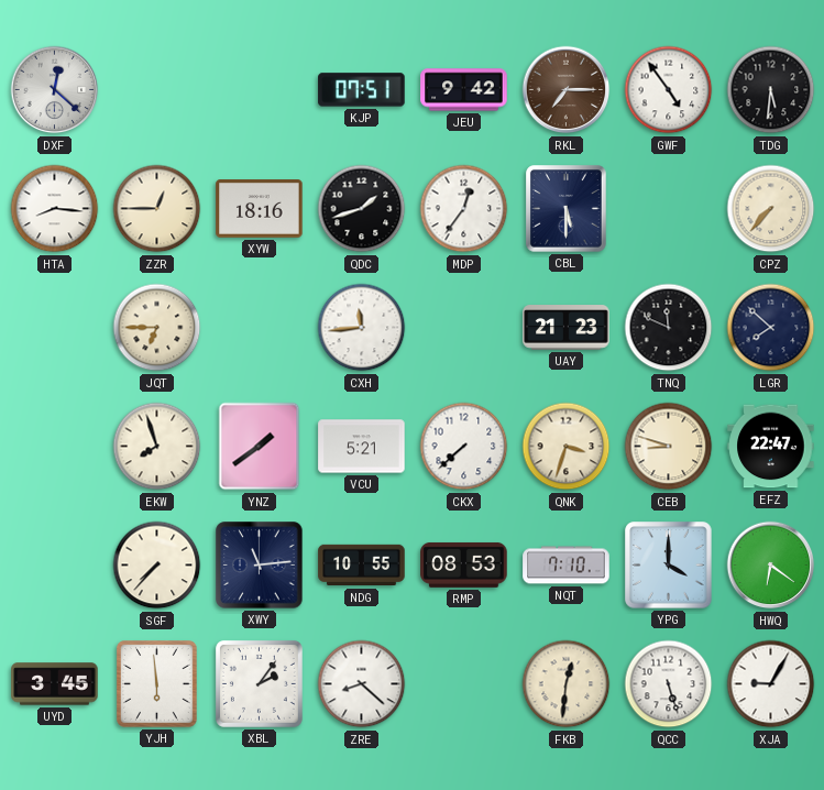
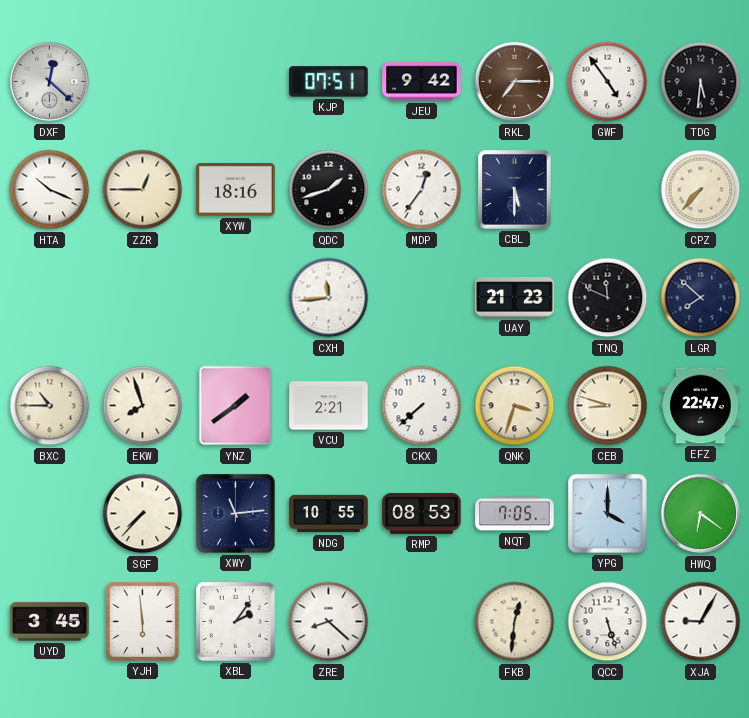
HTA: 8:16 -> 10:19 (50, 190)
JQT: 6:45 -> none (157, 328)
BXC: none -> 10:45 (50, 406)
VCU: 5:21 -> 2:21 (329, 406)
NQT: 7:10 -> 7:05 (515, 514)
